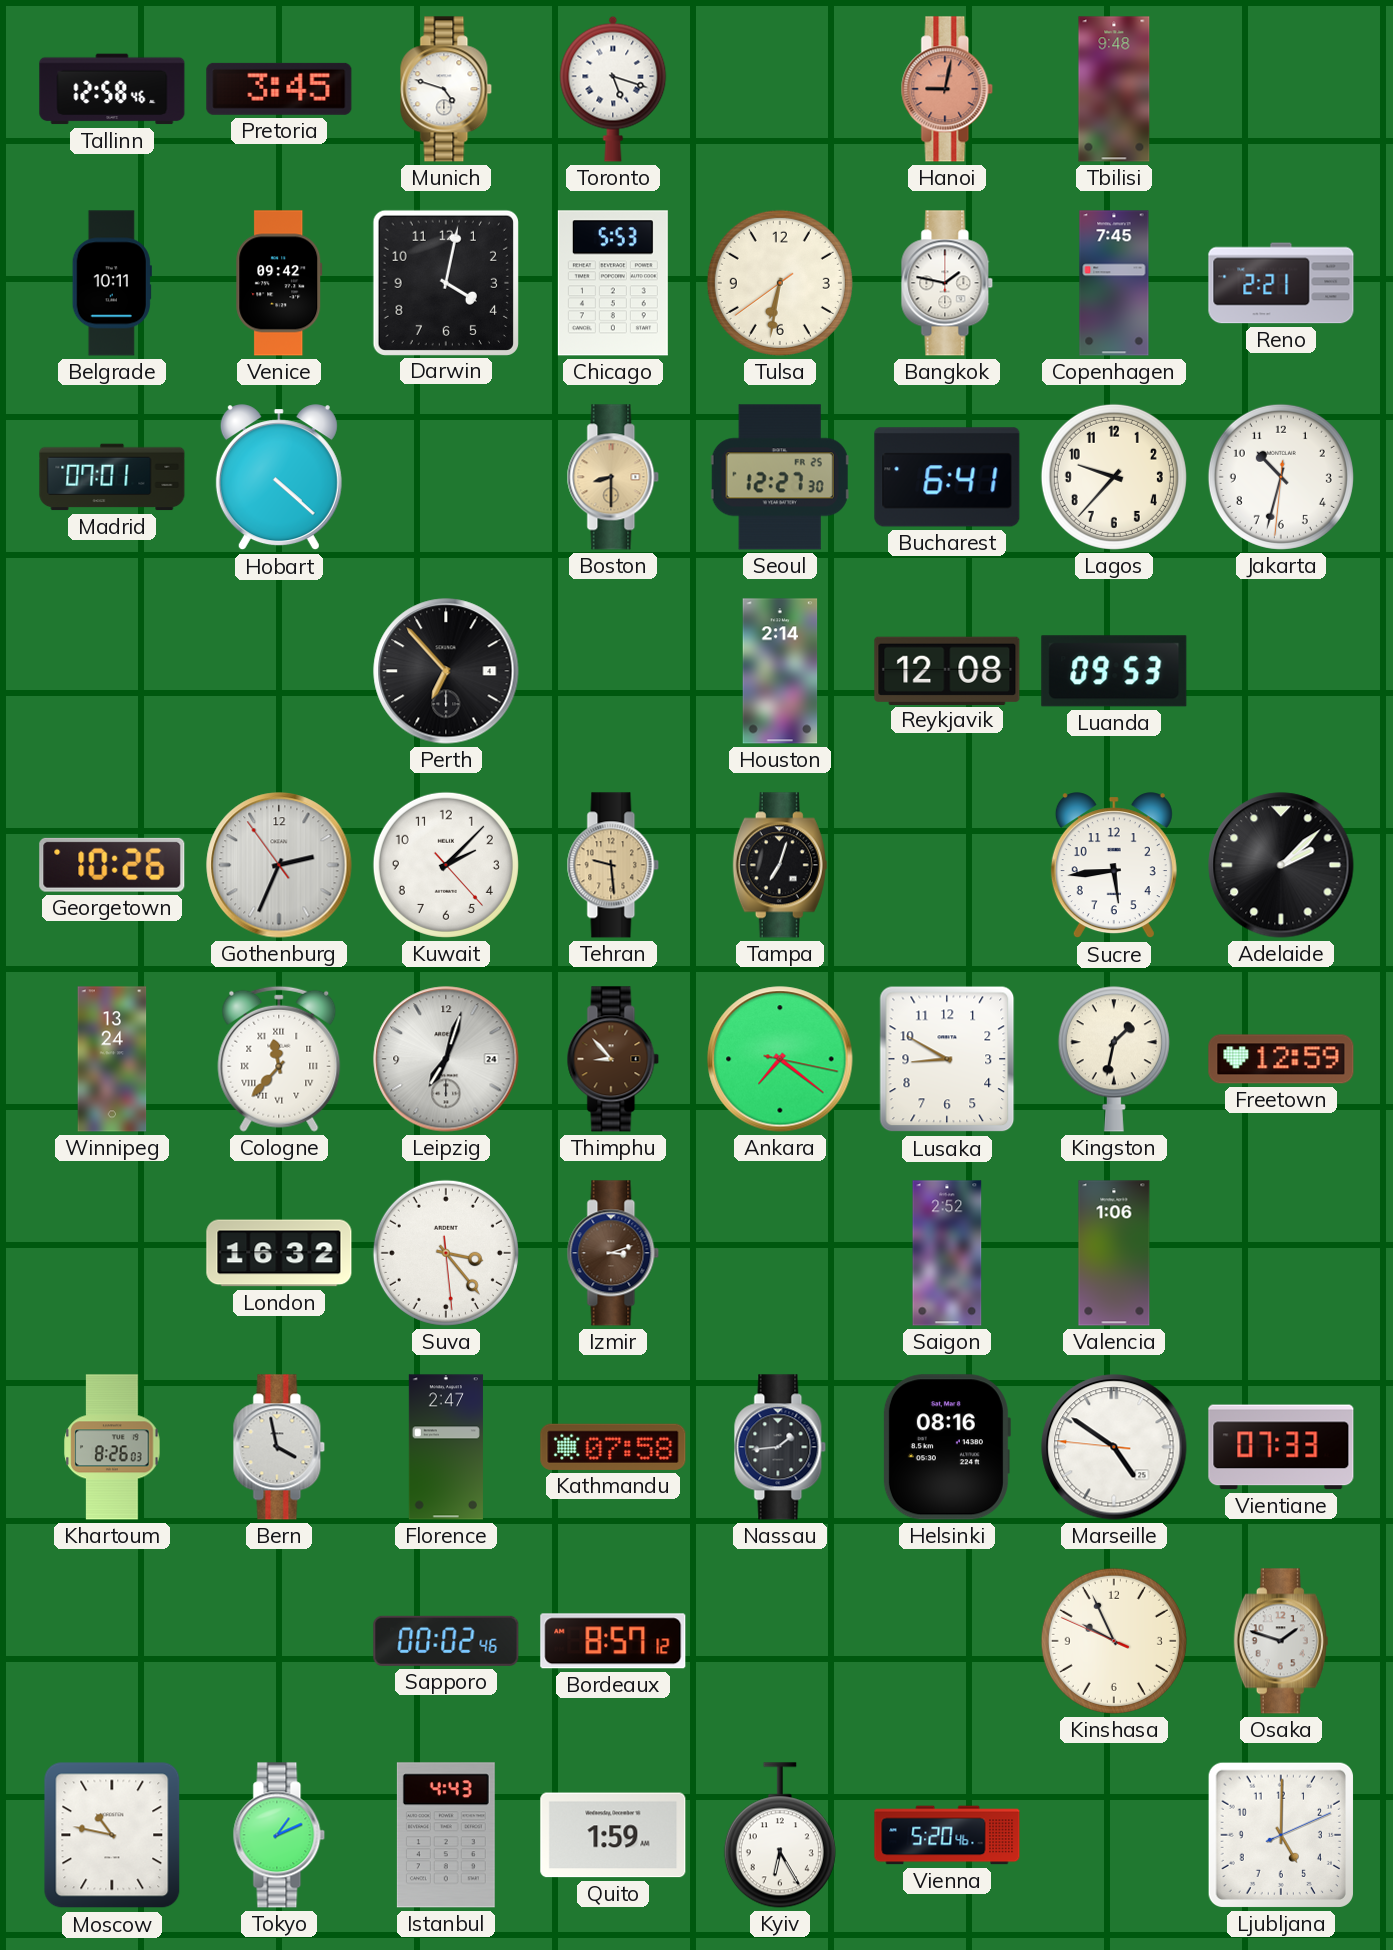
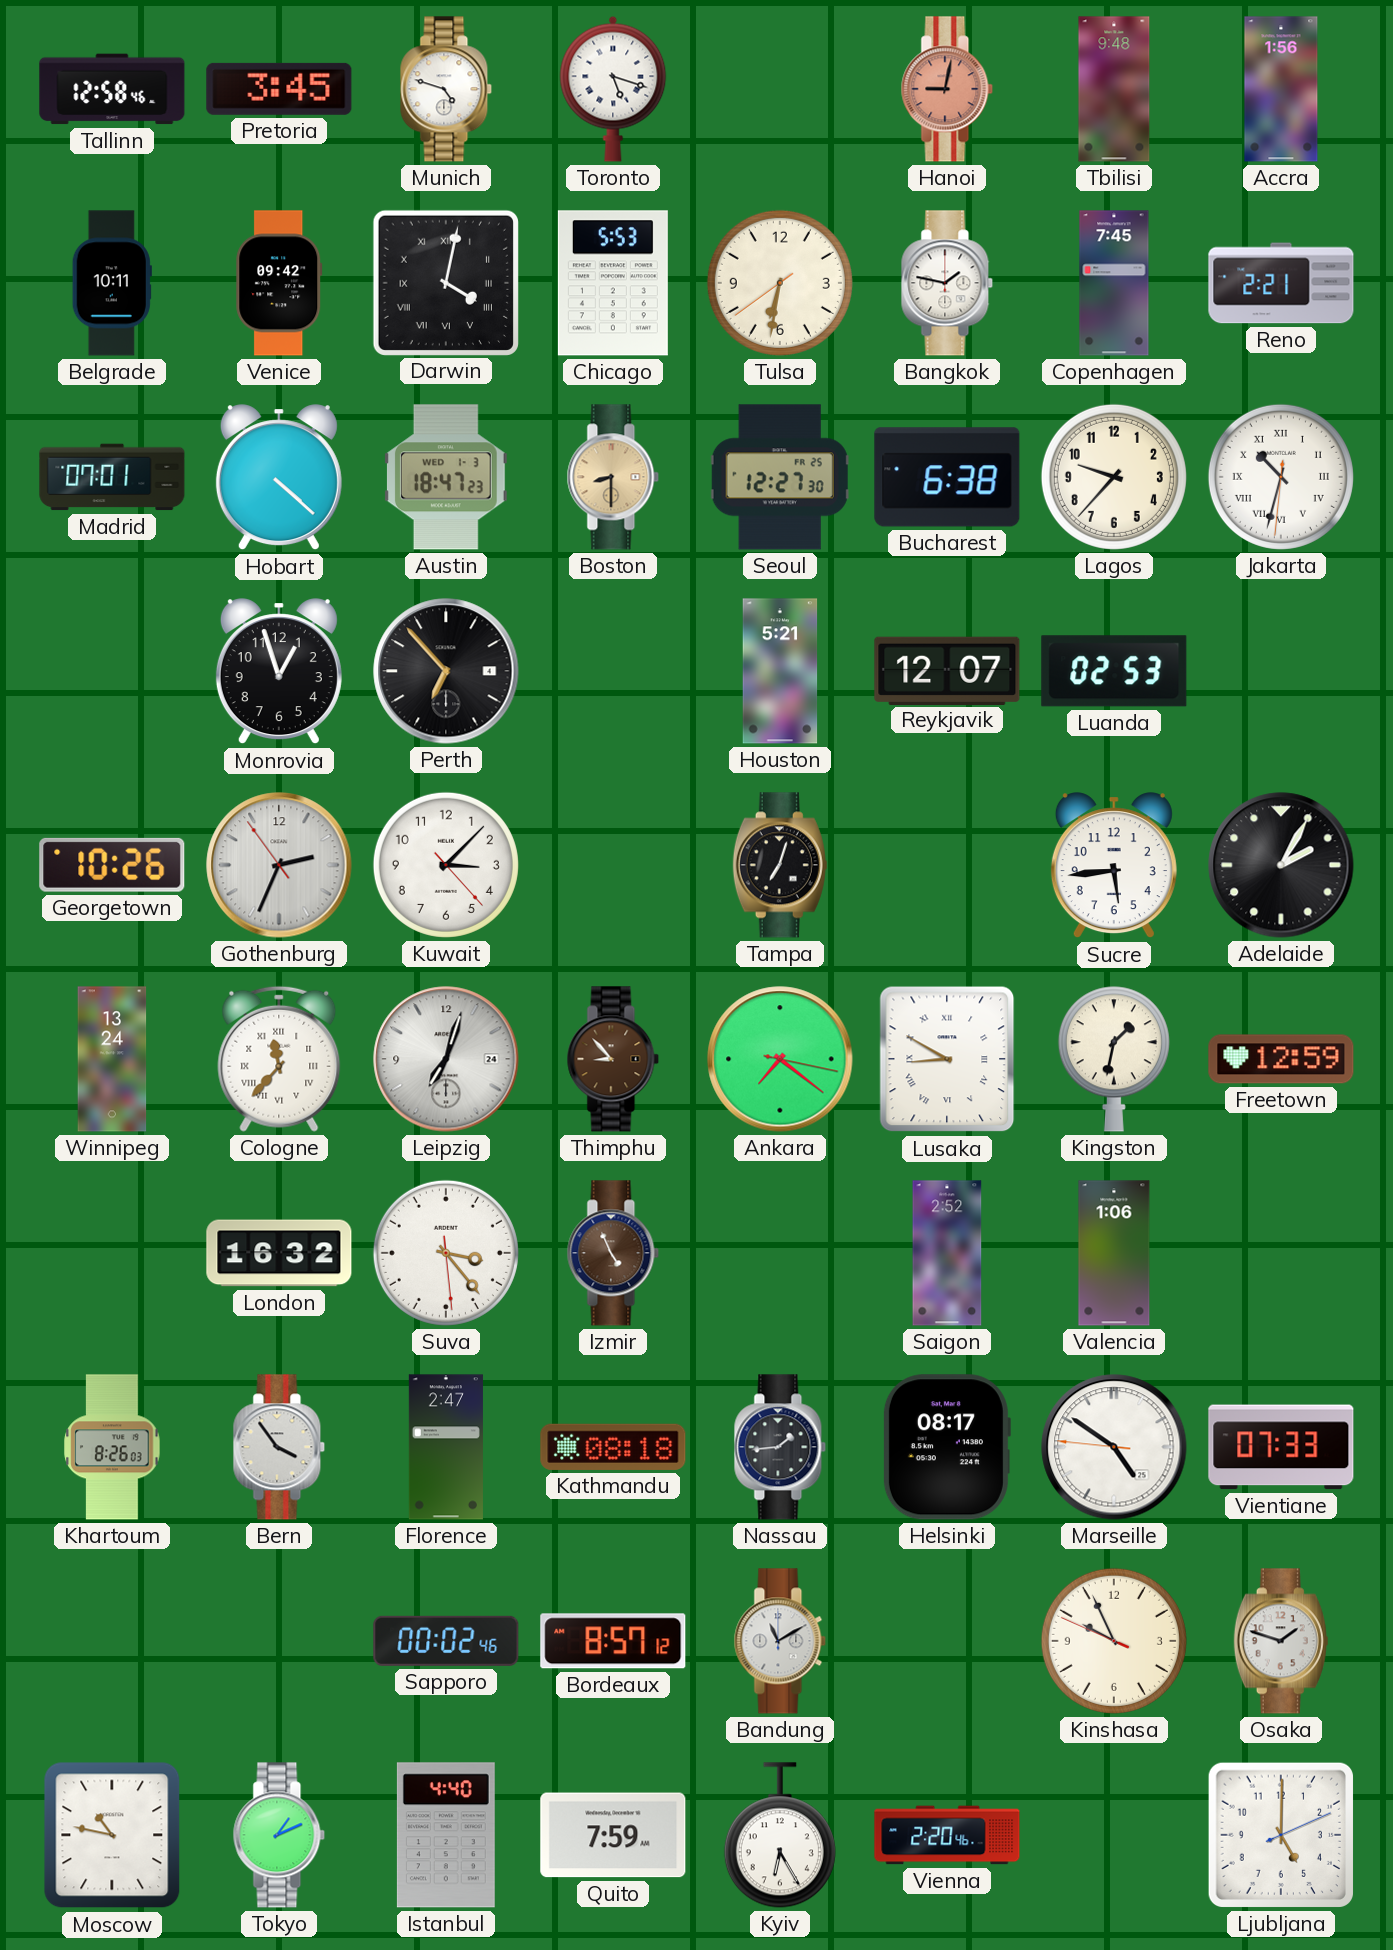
Accra: none -> 1:56 (1281, 89)
Darwin numerals: Arabic -> Roman (445, 282)
Austin: none -> 18:47 (446, 477)
Bucharest: 6:41 -> 6:38 (947, 477)
Jakarta numerals: Arabic -> Roman (1281, 477)
Monrovia: none -> 12:57 (279, 672)
Houston: 2:14 -> 5:21 (780, 671)
Reykjavik: 12:08 -> 12:07 (947, 670)
Luanda: 09:53 -> 02:53 (1114, 671)
Kuwait: 2:07 -> 3:07 (446, 865)
Tehran: 9:29 -> none (613, 865)
Adelaide: 2:08 -> 2:05 (1281, 865)
Lusaka numerals: Arabic -> Roman (947, 1059)
Izmir: 3:12 -> 4:56 (613, 1253)
Bern: 3:58 -> 3:54 (279, 1447)
Kathmandu: 07:58 -> 08:18 (613, 1447)
Helsinki: 08:16 -> 08:17 (946, 1447)
Bandung: none -> 11:10 (780, 1641)
Istanbul: 4:43 -> 4:40 (446, 1835)
Quito: 1:59 -> 7:59 (613, 1835)
Vienna: 5:20 -> 2:20 (947, 1835)
